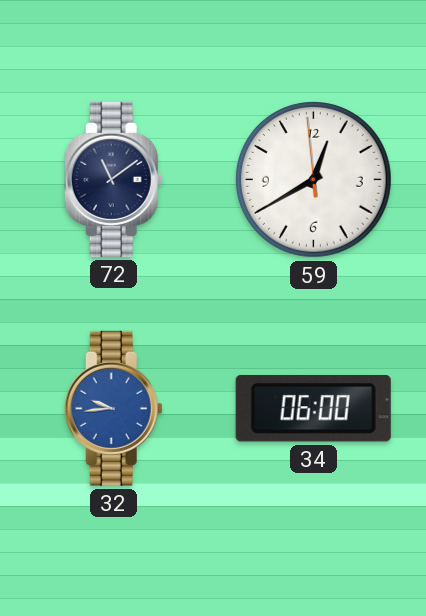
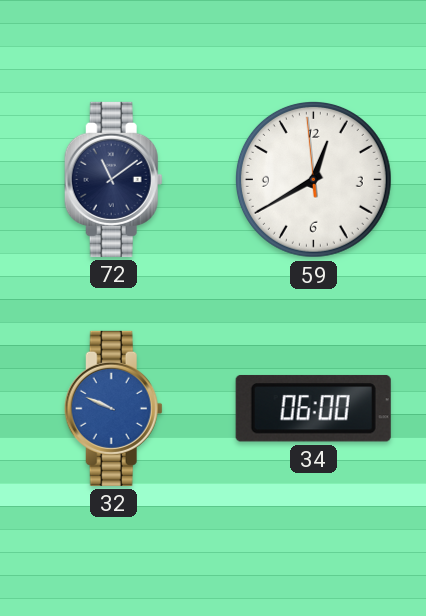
32: 9:44 -> 9:49 (113, 408)
